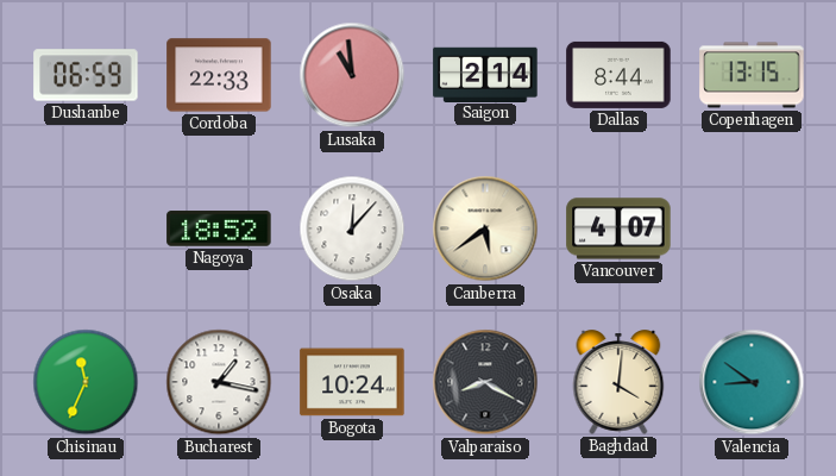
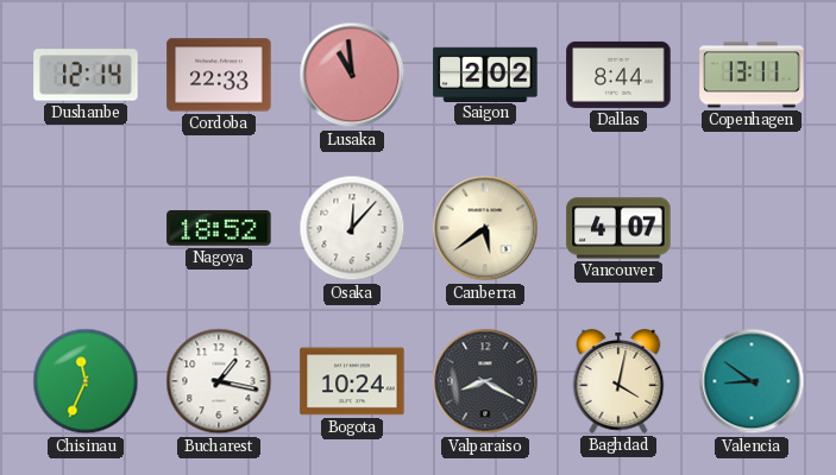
Dushanbe: 06:59 -> 12:14 (86, 75)
Saigon: 2:14 -> 2:02 (485, 74)
Copenhagen: 13:15 -> 13:11 (752, 75)
Baghdad: 4:01 -> 4:02 (618, 381)
